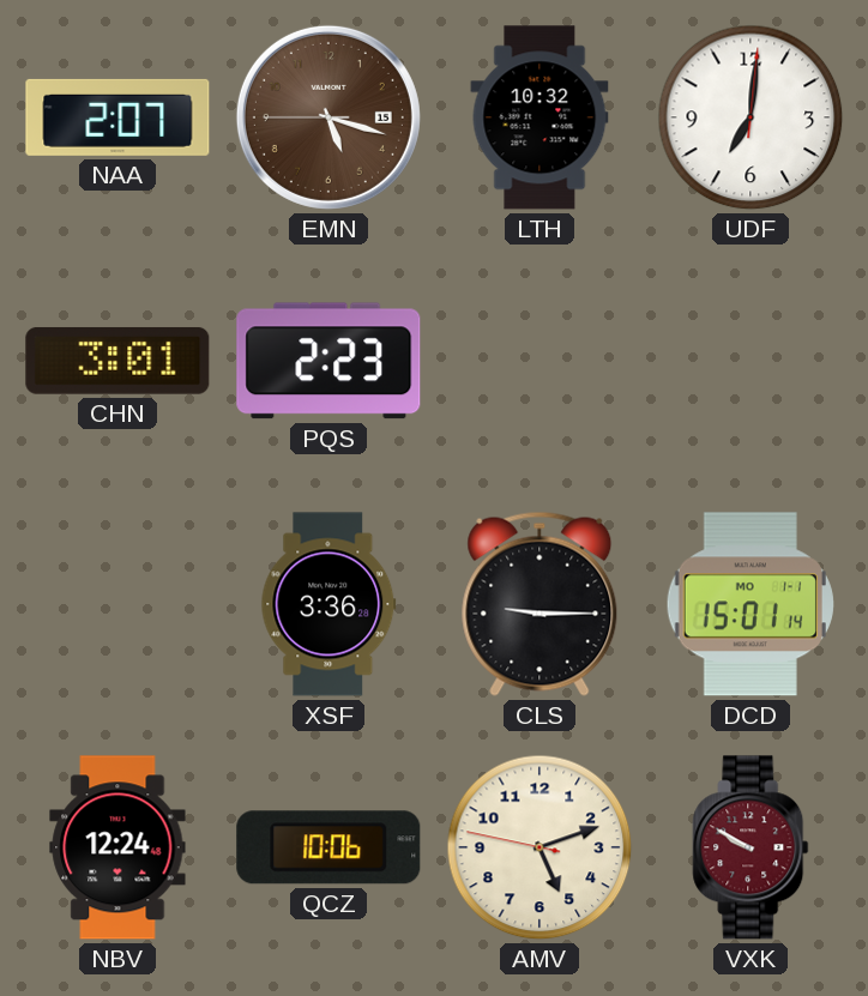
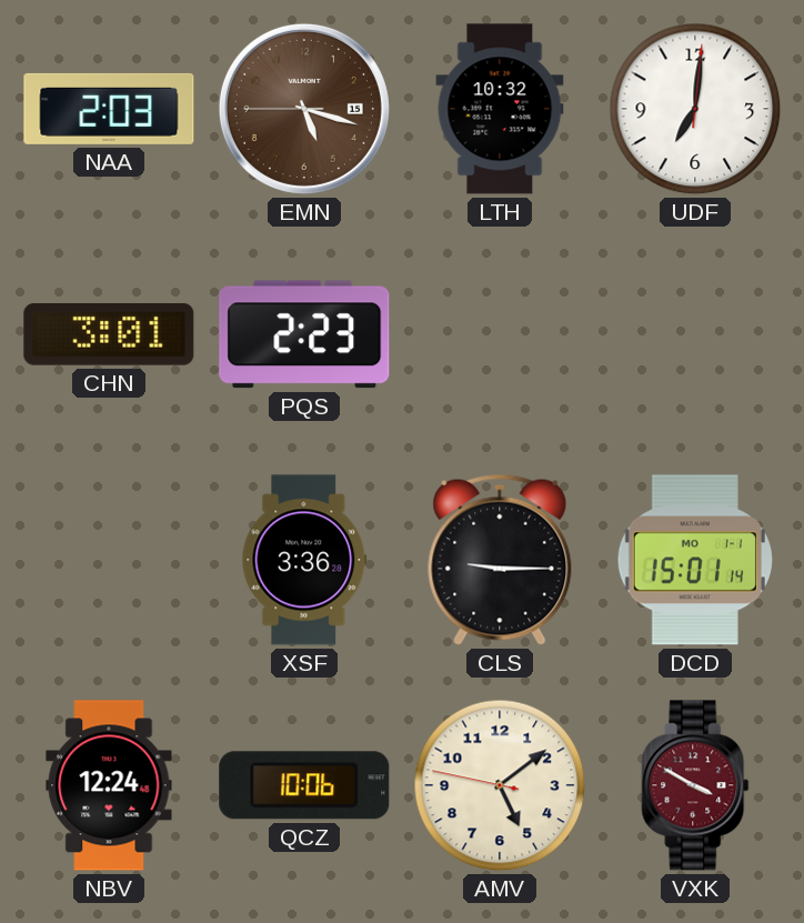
NAA: 2:07 -> 2:03 (109, 109)
AMV: 5:11 -> 5:08 (500, 785)
VXK: 9:50 -> 3:50 (695, 785)
